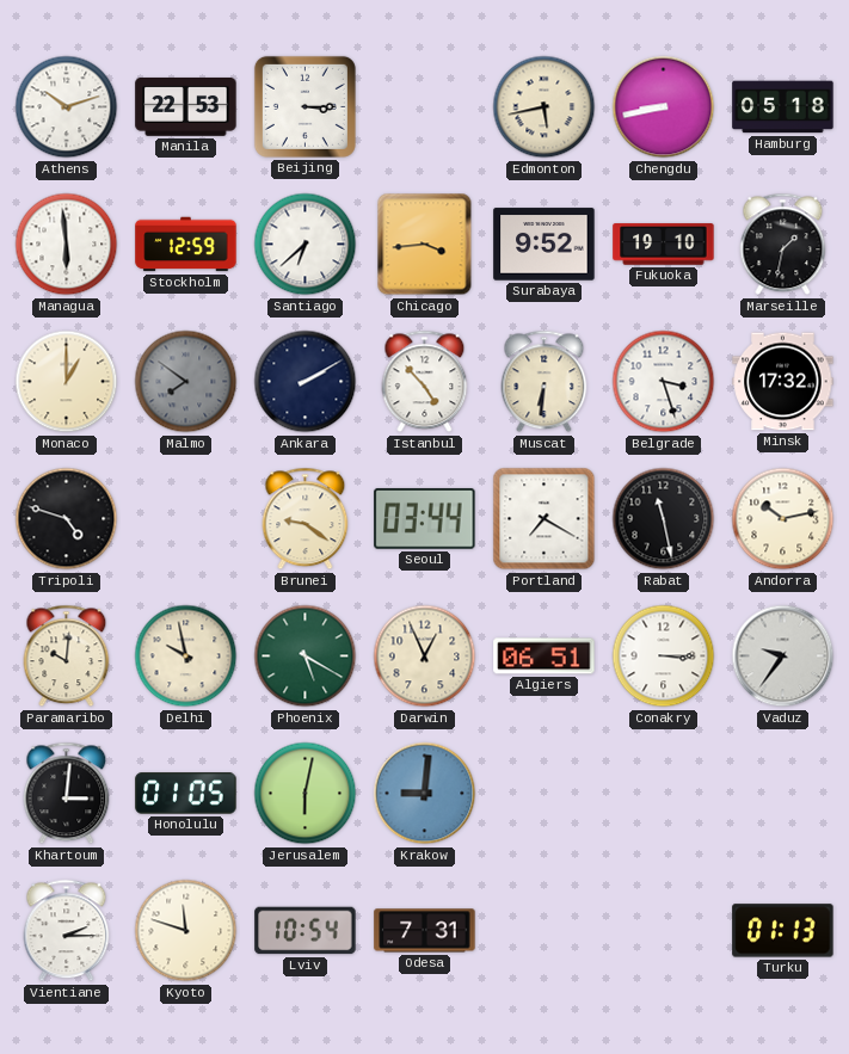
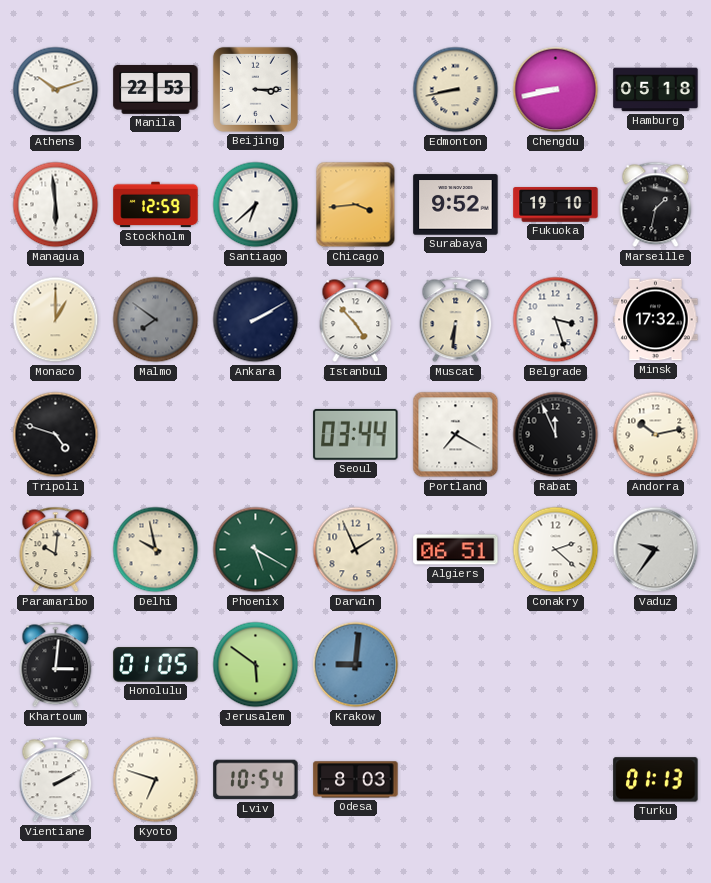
Edmonton: 5:43 -> 8:43 (456, 90)
Brunei: 9:21 -> none (306, 519)
Rabat: 11:28 -> 11:56 (556, 435)
Darwin: 12:56 -> 1:56 (356, 550)
Conakry: 3:15 -> 2:22 (556, 550)
Jerusalem: 6:02 -> 5:51 (256, 665)
Vientiane: 2:15 -> 2:10 (56, 780)
Kyoto: 11:48 -> 6:48 (156, 780)
Odesa: 7:31 -> 8:03 (356, 780)
